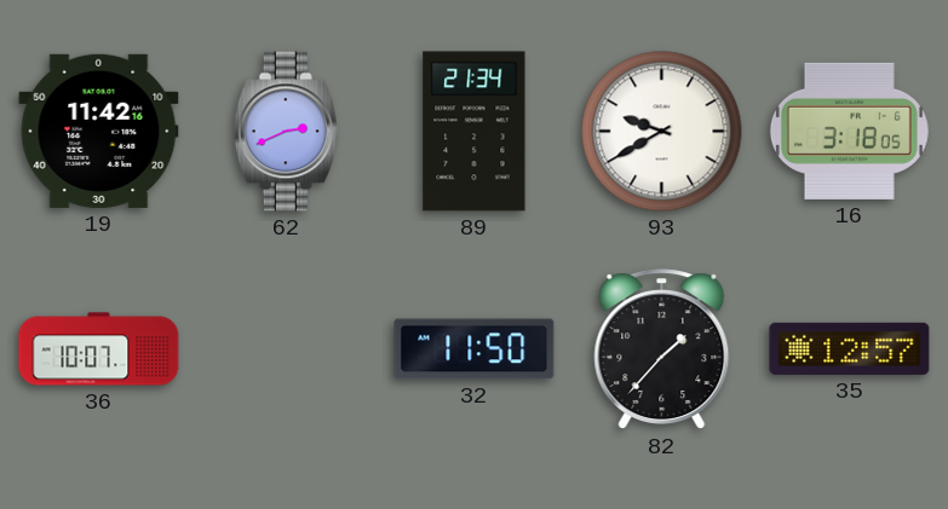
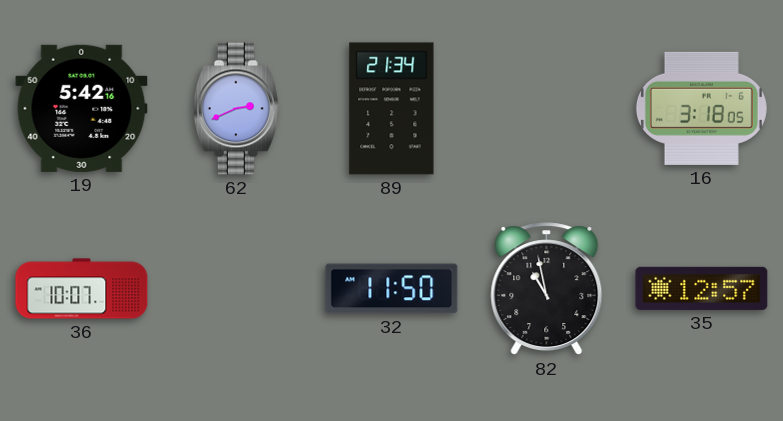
19: 11:42 -> 5:42 (82, 108)
93: 9:40 -> none (662, 132)
82: 1:37 -> 10:58 (547, 289)
